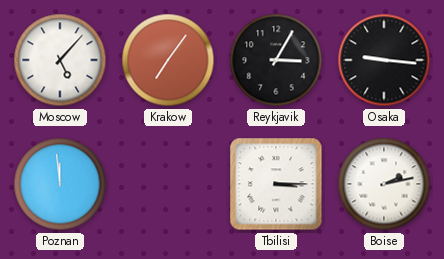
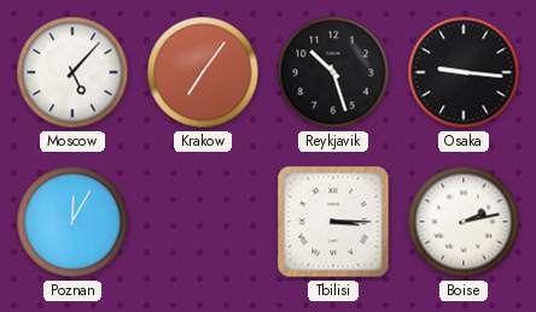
Reykjavik: 3:05 -> 10:27 (333, 72)
Poznan: 11:59 -> 12:05 (72, 222)
